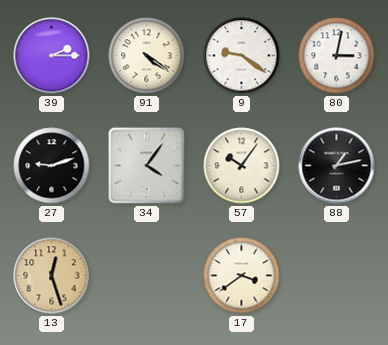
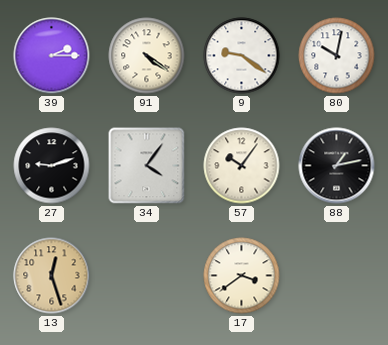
80: 3:02 -> 10:02 (337, 56)
